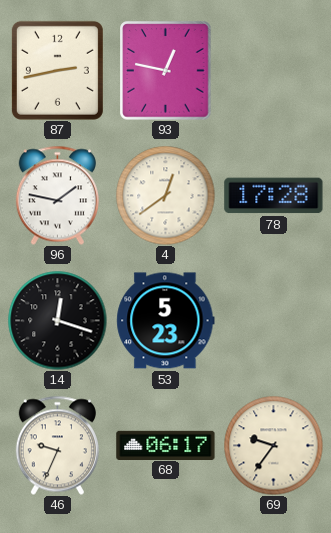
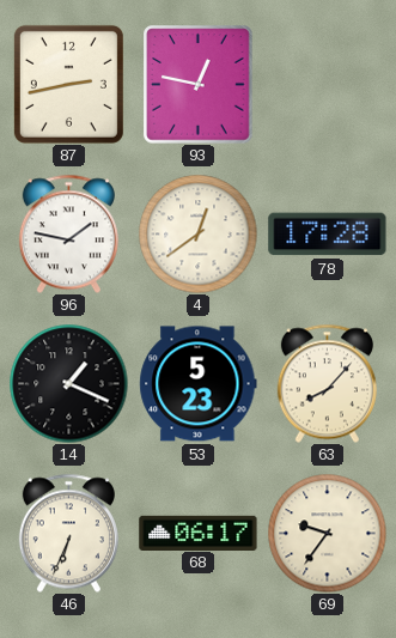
14: 12:18 -> 1:19 (69, 384)
63: none -> 8:07 (327, 383)
46: 9:34 -> 6:34 (68, 533)
